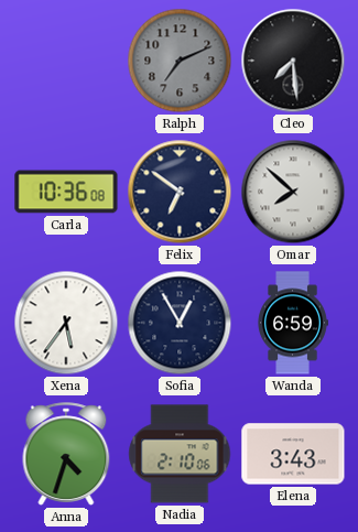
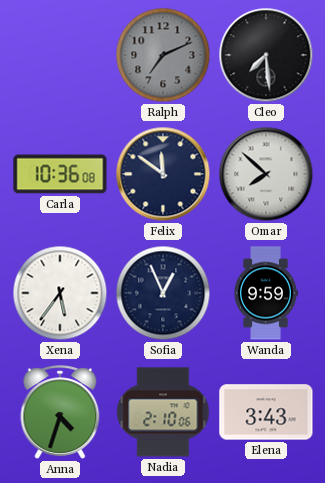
Felix: 6:51 -> 11:51 (163, 174)
Sofia: 12:55 -> 12:56 (163, 293)
Wanda: 6:59 -> 9:59 (266, 293)
